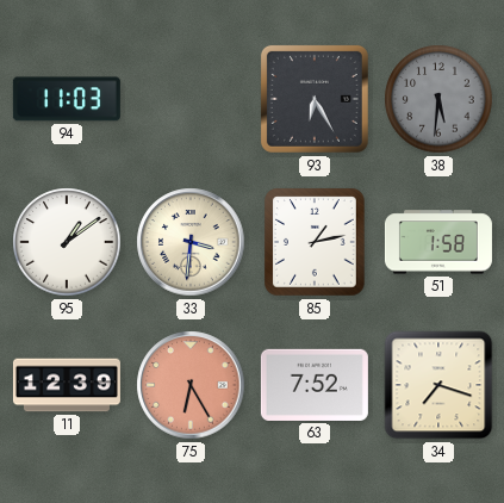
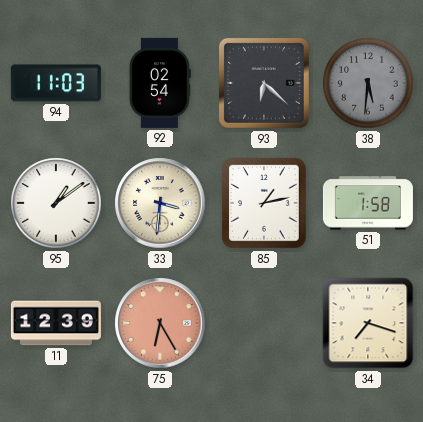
92: none -> 02:54 (160, 83)
93: 6:25 -> 6:22 (264, 83)
63: 7:52 -> none (315, 385)
